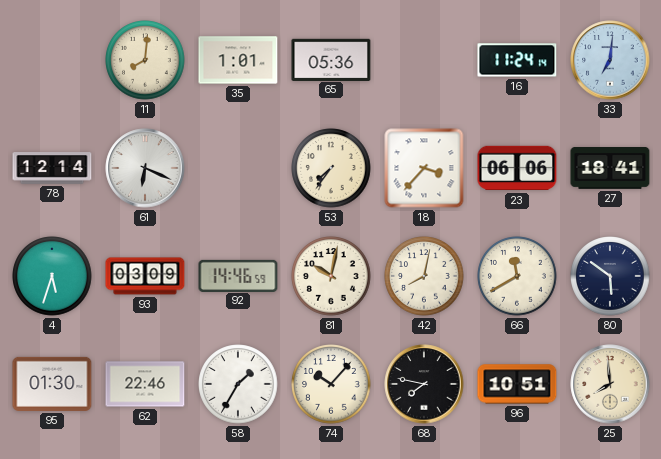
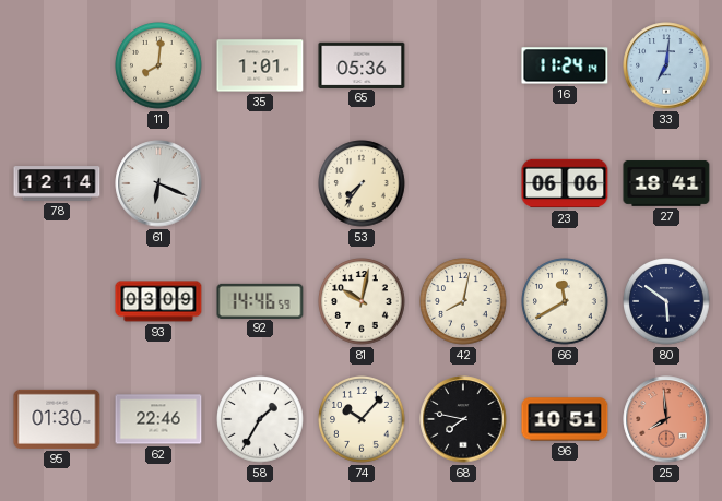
18: 3:37 -> none (424, 168)
4: 5:33 -> none (52, 276)
25 dial: cream -> salmon (666, 419)
